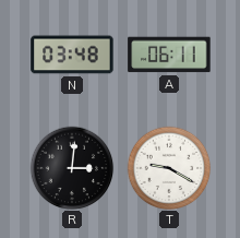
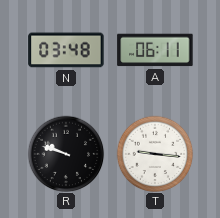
R: 3:01 -> 9:48 (66, 154)
T: 9:20 -> 9:16 (155, 154)
